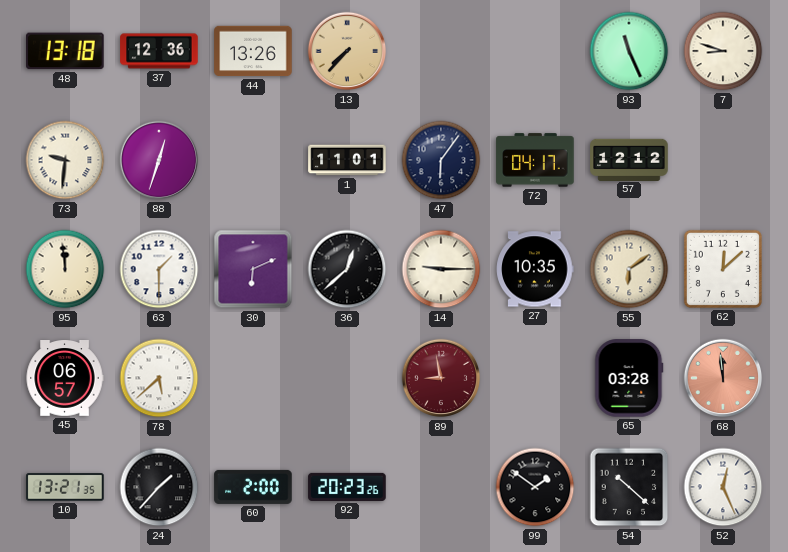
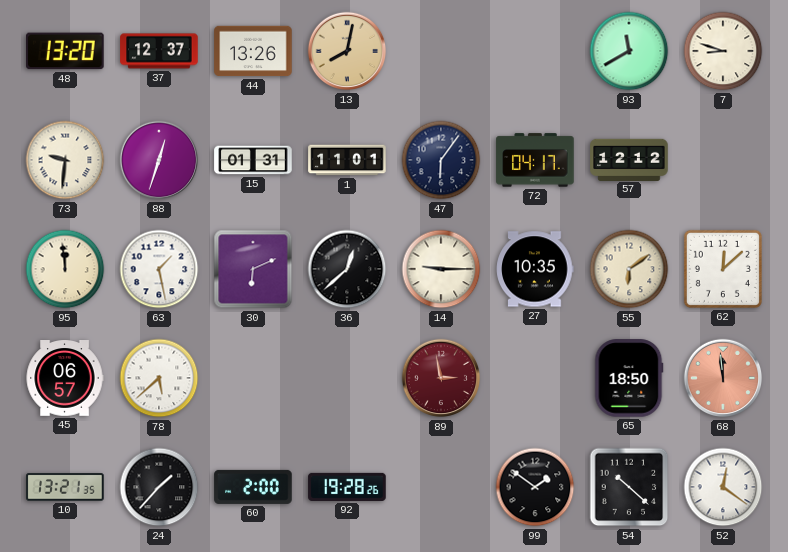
48: 13:18 -> 13:20 (65, 51)
37: 12:36 -> 12:37 (159, 51)
13: 7:37 -> 8:02 (347, 51)
93: 11:26 -> 11:40 (629, 51)
15: none -> 01:31 (253, 160)
63: 1:30 -> 1:28 (159, 269)
89: 8:58 -> 2:58 (441, 378)
65: 03:28 -> 18:50 (629, 378)
92: 20:23 -> 19:28 (347, 487)
52: 12:26 -> 12:21 (723, 487)
